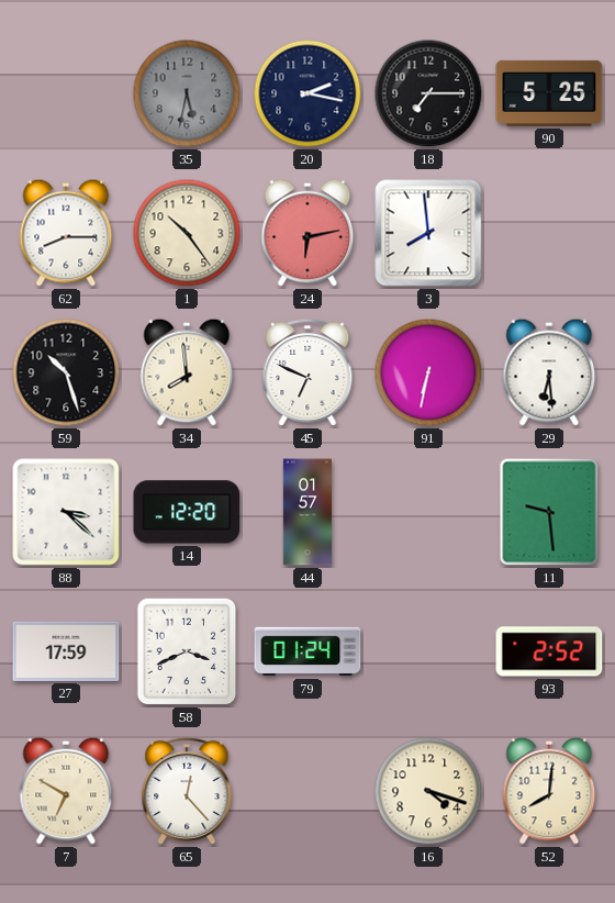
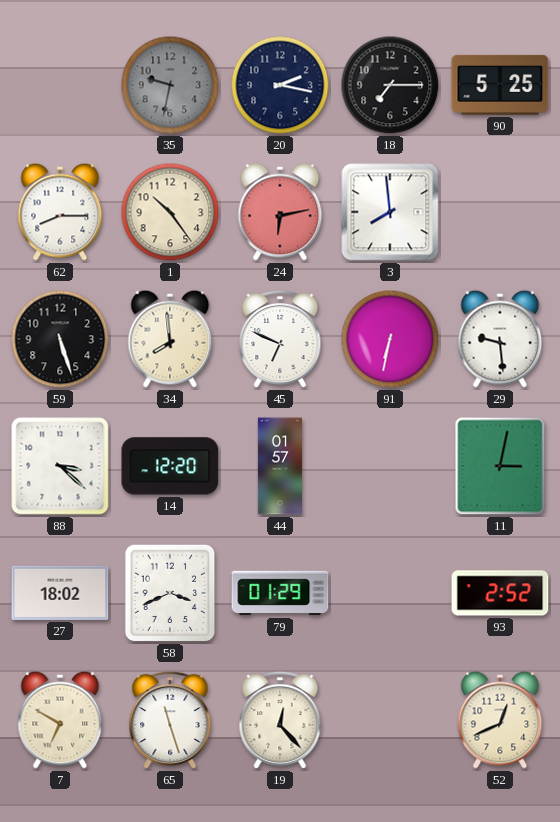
35: 5:32 -> 9:32 (170, 85)
59: 10:27 -> 5:27 (60, 339)
29: 6:29 -> 9:29 (500, 339)
11: 9:29 -> 3:02 (500, 466)
27: 17:59 -> 18:02 (60, 593)
79: 01:24 -> 01:29 (280, 593)
65: 12:23 -> 11:27 (170, 720)
19: none -> 12:23 (280, 720)
16: 4:18 -> none (428, 791)
52: 8:01 -> 12:41 (500, 720)
